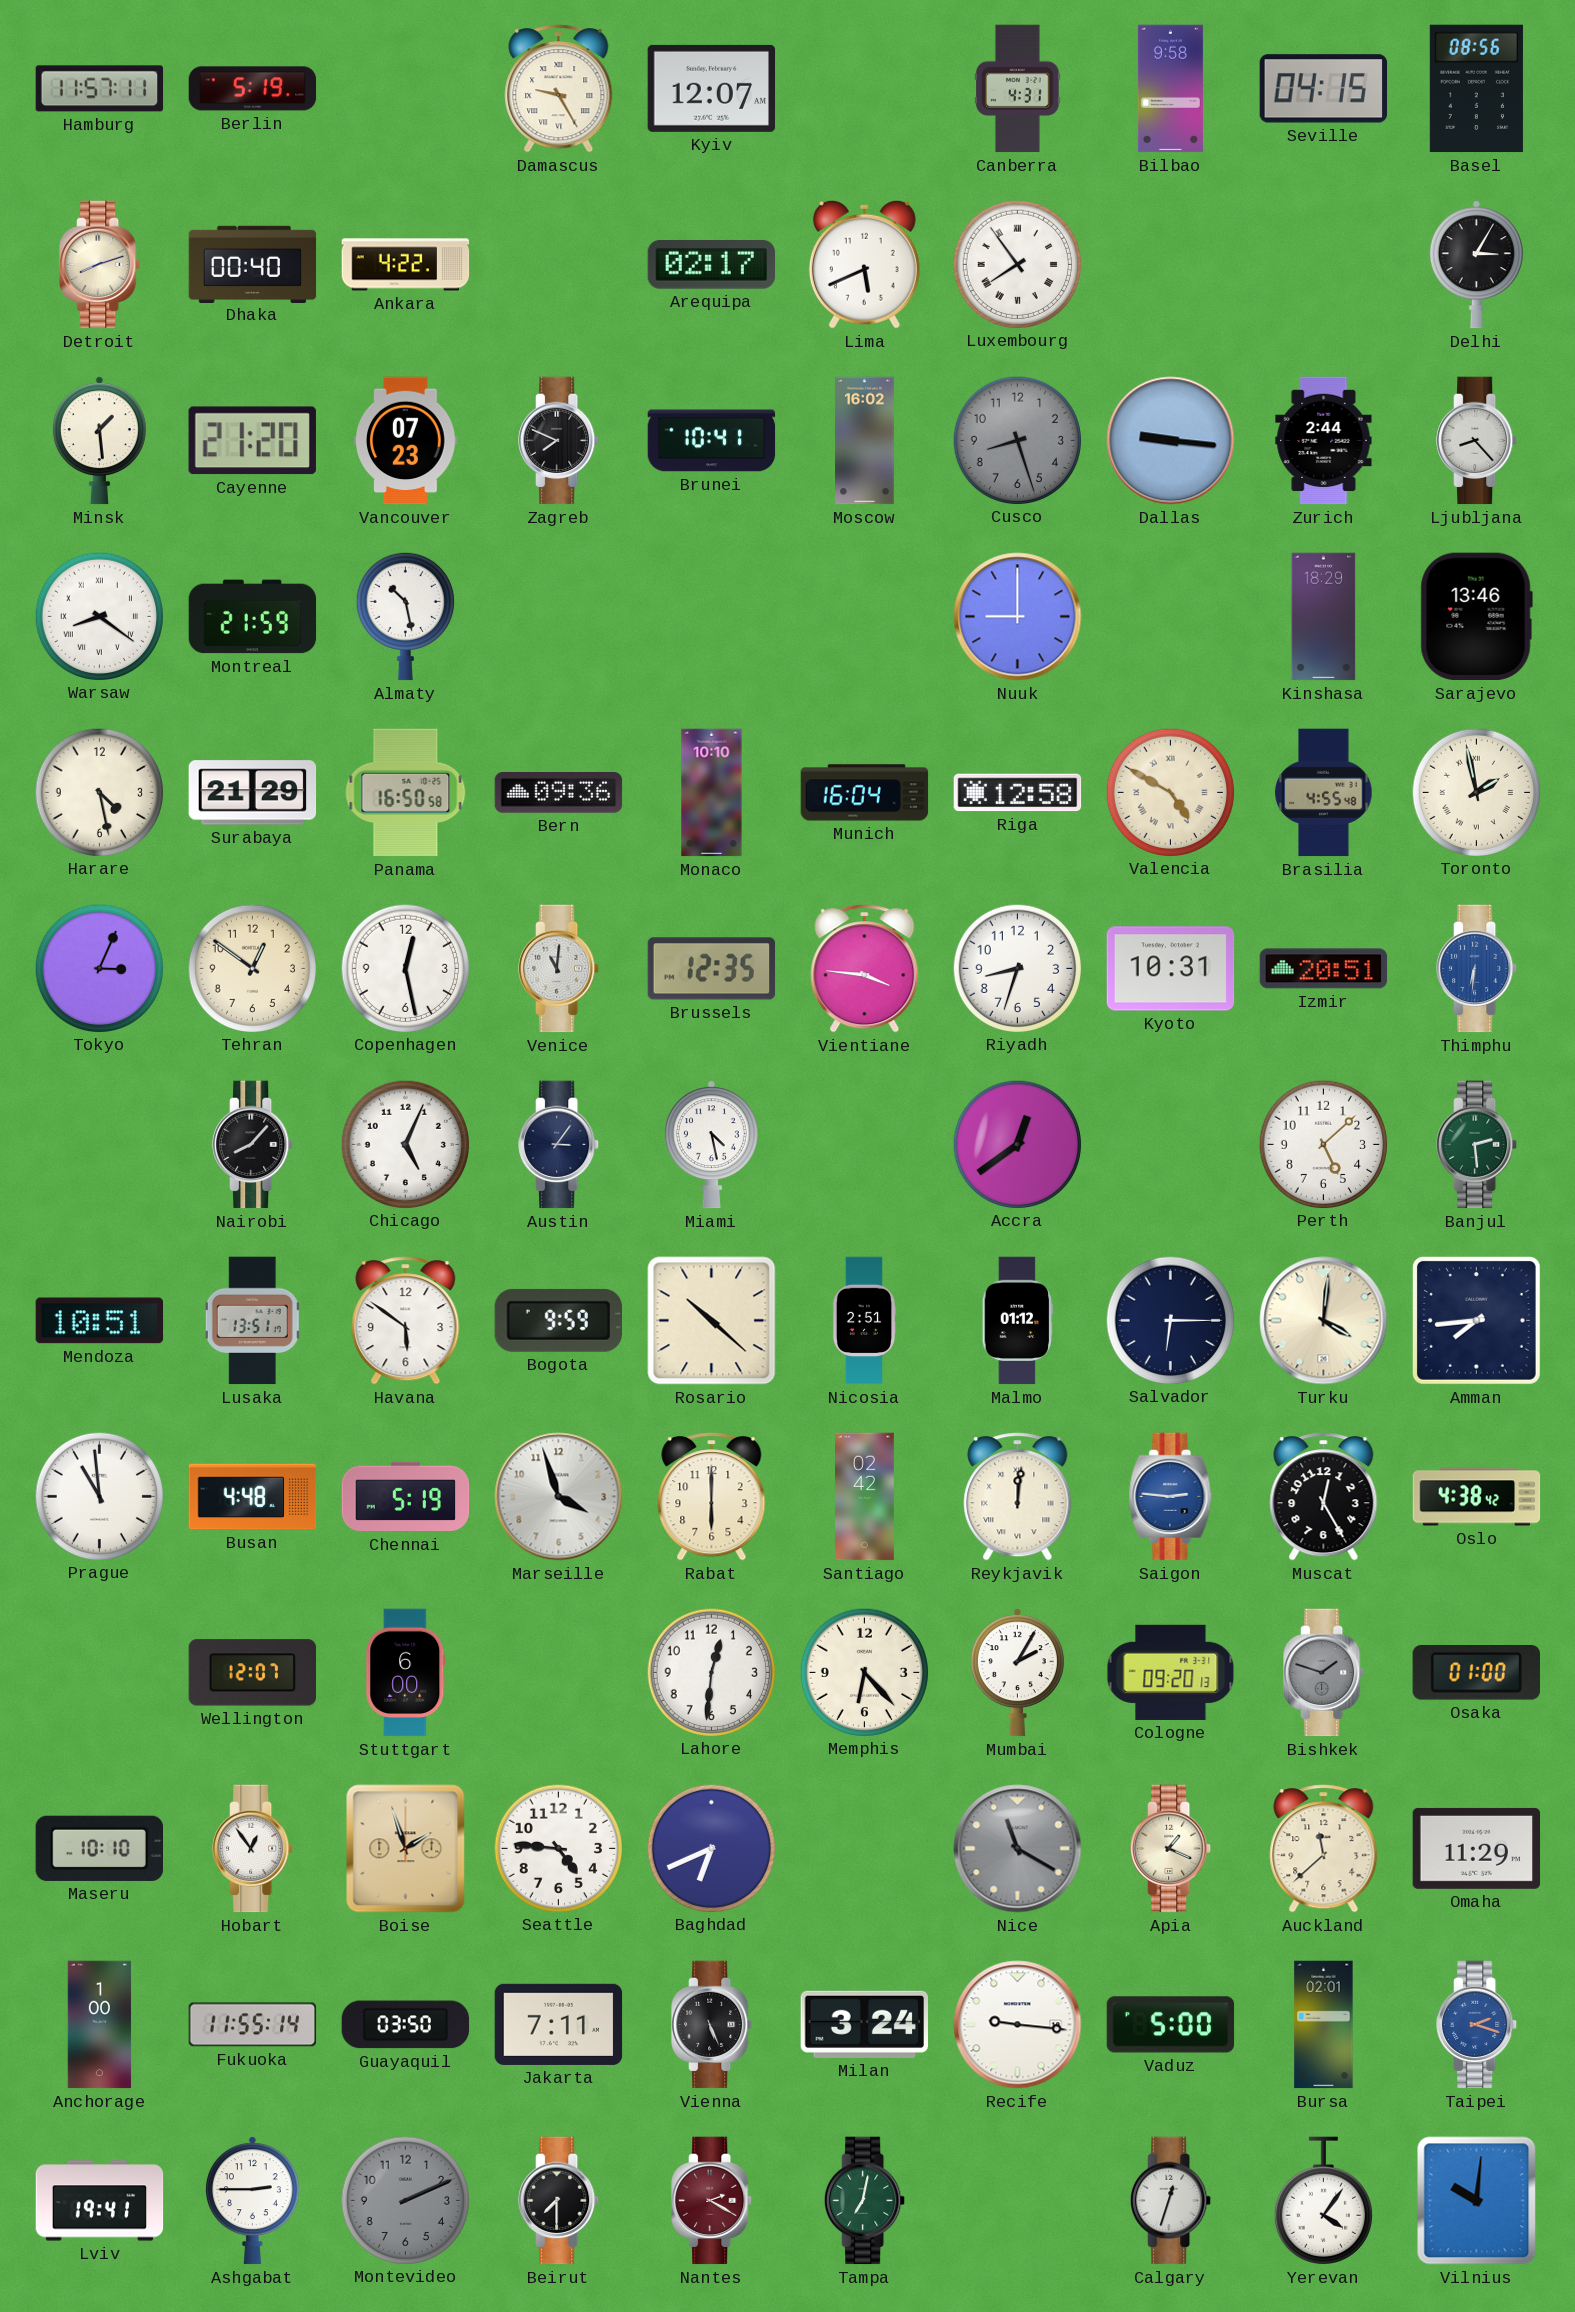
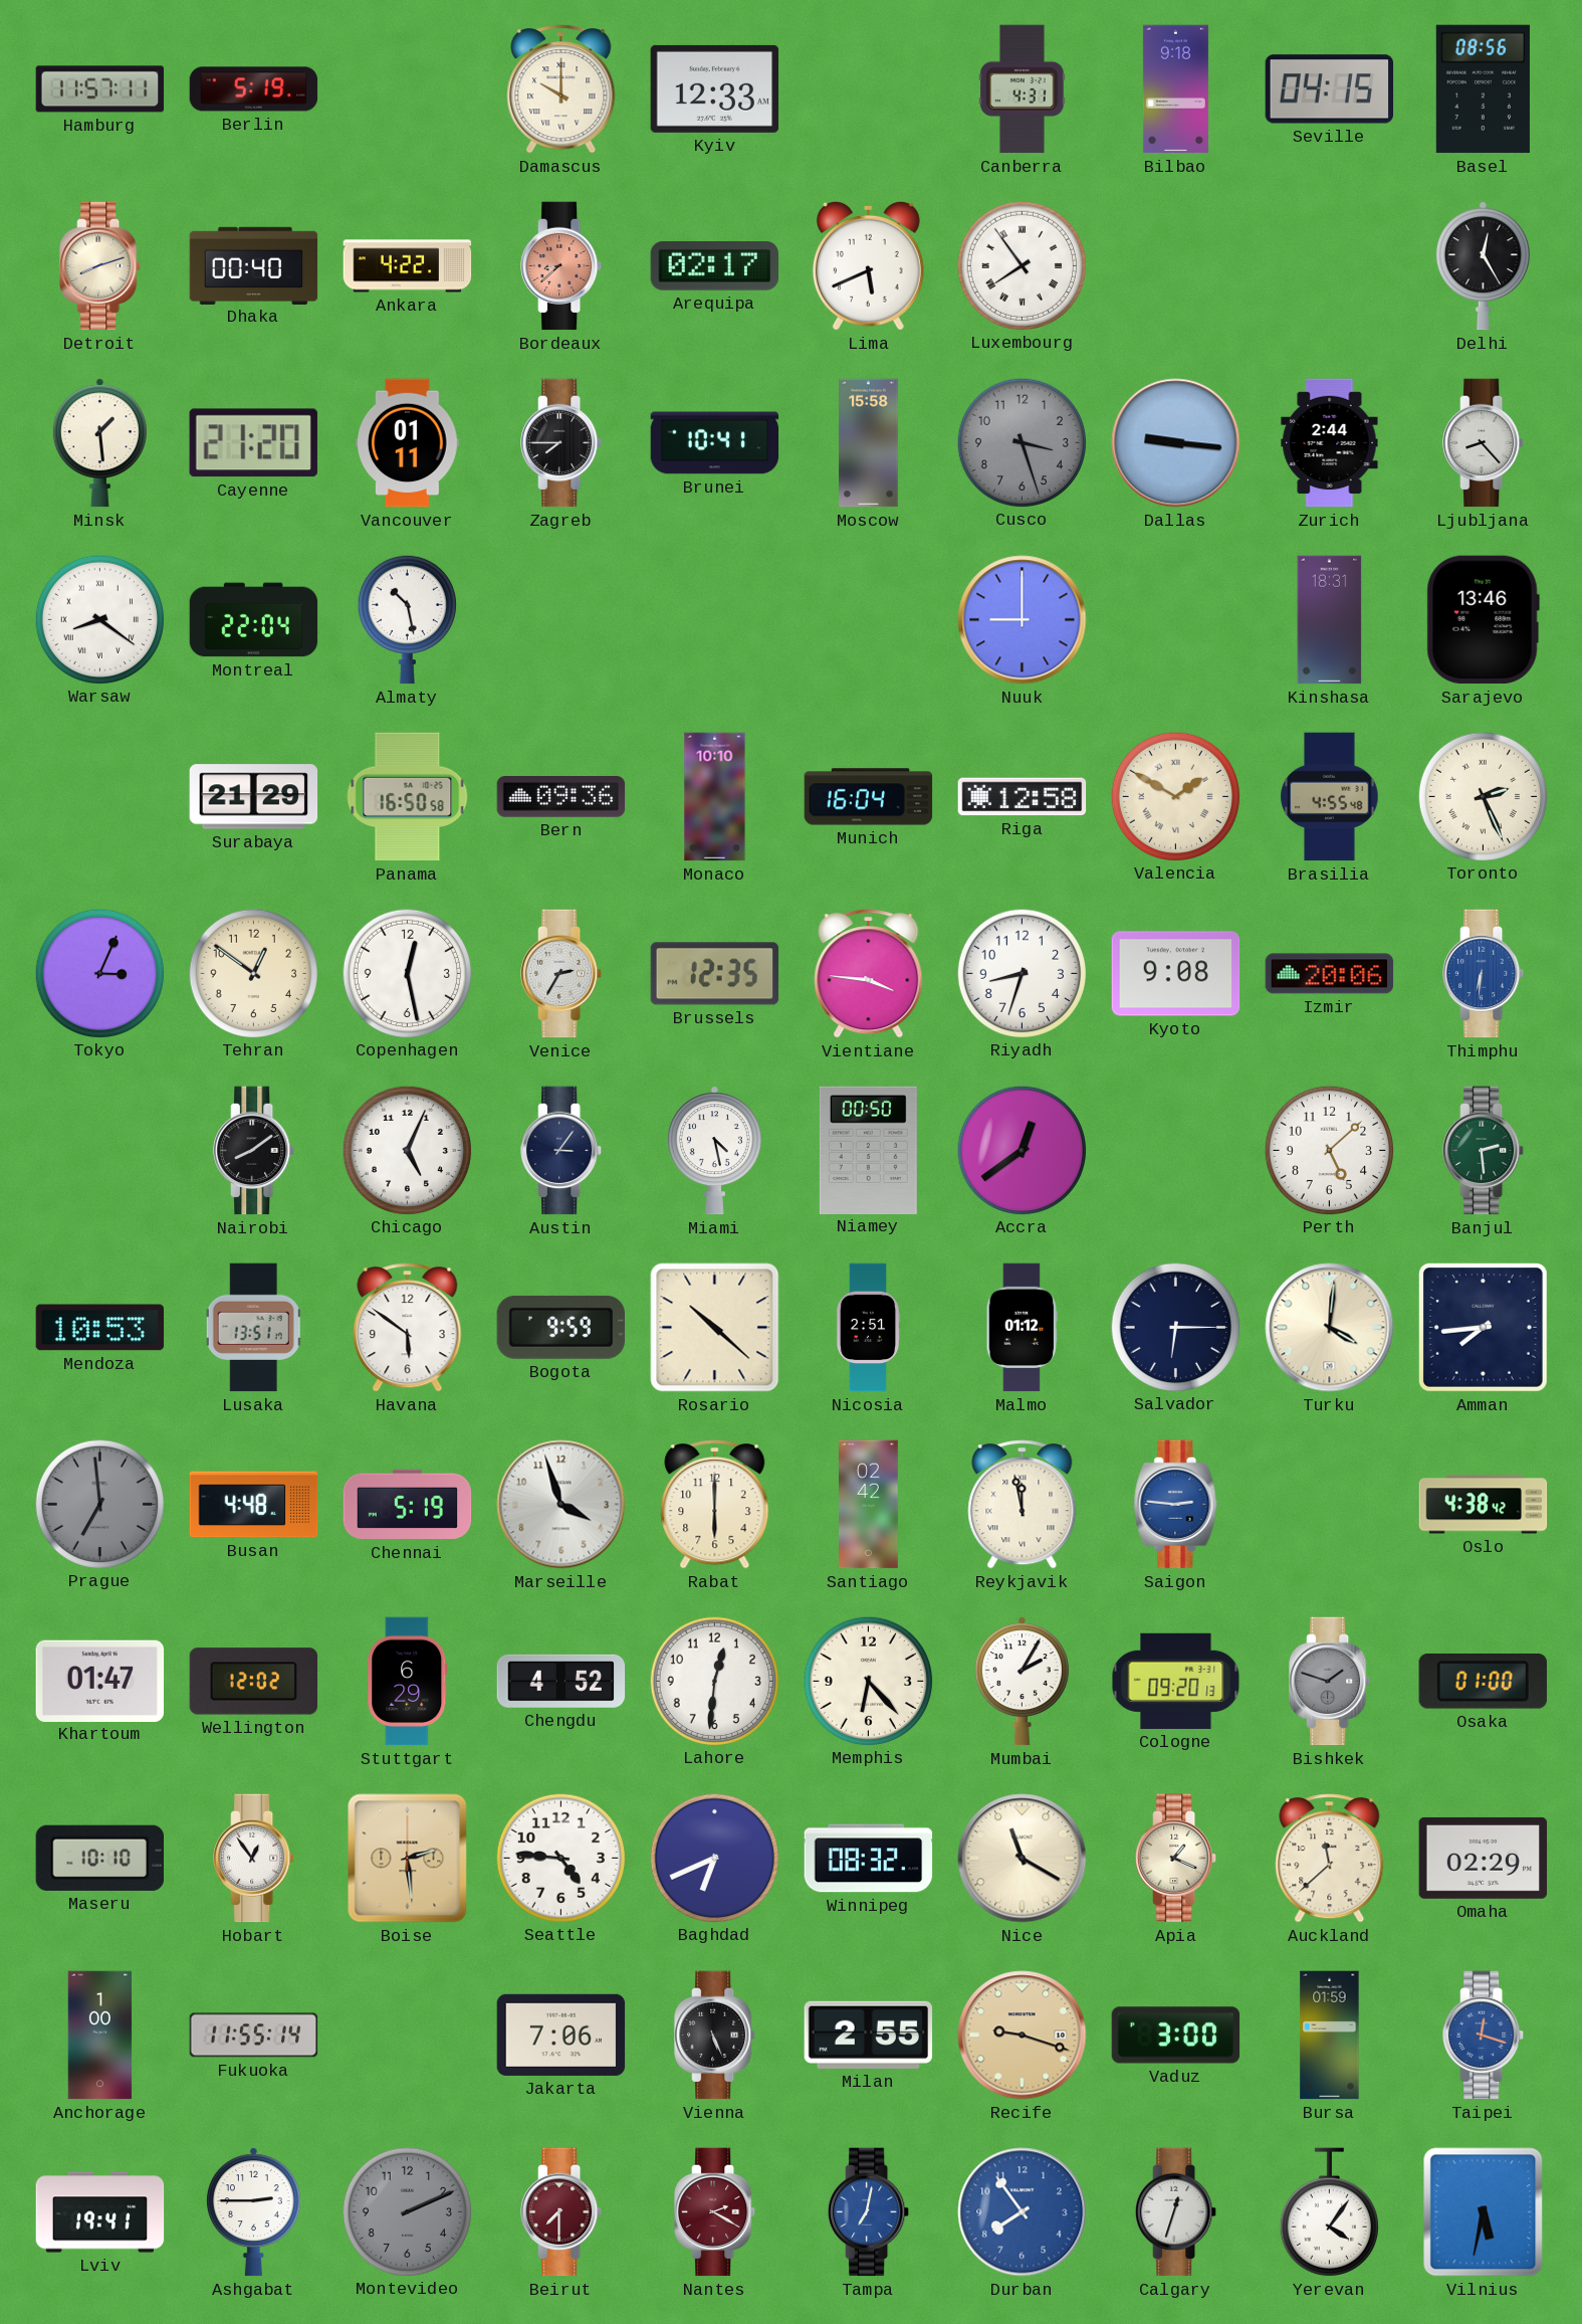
Damascus: 9:25 -> 10:00 (561, 89)
Kyiv: 12:07 -> 12:33 (715, 88)
Bilbao: 9:58 -> 9:18 (1175, 89)
Bordeaux: none -> 8:38 (561, 266)
Delhi: 3:05 -> 12:25 (1483, 266)
Vancouver: 07:23 -> 01:11 (408, 443)
Zagreb: 7:49 -> 7:45 (561, 443)
Moscow: 16:02 -> 15:58 (869, 443)
Cusco: 8:27 -> 3:27 (1022, 442)
Montreal: 21:59 -> 22:04 (254, 620)
Kinshasa: 18:29 -> 18:31 (1330, 620)
Harare: 4:28 -> none (99, 792)
Valencia: 4:50 -> 1:50 (1175, 796)
Toronto: 1:58 -> 2:26 (1483, 796)
Venice: 11:01 -> 2:35 (561, 974)
Kyoto: 10:31 -> 9:08 (1176, 974)
Izmir: 20:51 -> 20:06 (1330, 974)
Nairobi: 8:07 -> 8:09 (254, 1151)
Niamey: none -> 00:50 (868, 1150)
Mendoza: 10:51 -> 10:53 (100, 1328)
Prague: 10:59 -> 6:59 (99, 1504)
Prague dial: white -> grey (99, 1504)
Reykjavik: 12:01 -> 11:58 (1023, 1505)
Muscat: 12:25 -> none (1324, 1497)
Khartoum: none -> 01:47 (100, 1681)
Wellington: 12:07 -> 12:02 (254, 1682)
Stuttgart: 6:00 -> 6:29 (408, 1682)
Chengdu: none -> 4:52 (561, 1681)
Boise: 1:57 -> 2:29 (408, 1859)
Winnipeg: none -> 08:32 (869, 1859)
Nice dial: grey -> cream (1023, 1859)
Omaha: 11:29 -> 02:29 (1484, 1858)
Guayaquil: 03:50 -> none (406, 2025)
Jakarta: 7:11 -> 7:06 (561, 2035)
Milan: 3:24 -> 2:55 (869, 2035)
Recife: 9:16 -> 9:18 (1023, 2036)
Recife dial: white -> champagne (1023, 2036)
Vaduz: 5:00 -> 3:00 (1176, 2036)
Bursa: 02:01 -> 01:59 (1330, 2036)
Taipei: 2:18 -> 12:18 (1484, 2036)
Beirut dial: black -> burgundy (561, 2212)
Tampa dial: green -> blue (869, 2212)
Durban: none -> 7:54 (1023, 2212)
Vilnius: 10:01 -> 5:32 (1484, 2212)
